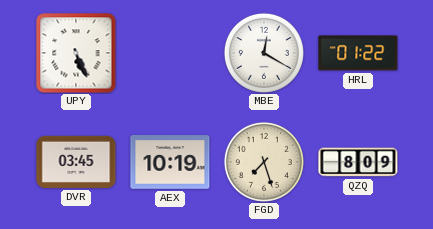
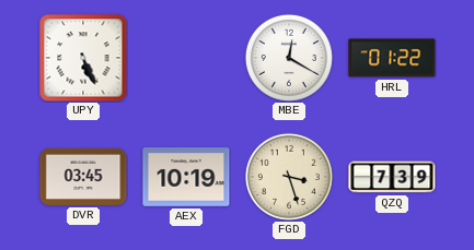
FGD: 7:27 -> 3:27 (289, 177)
QZQ: 8:09 -> 7:39 (392, 177)
